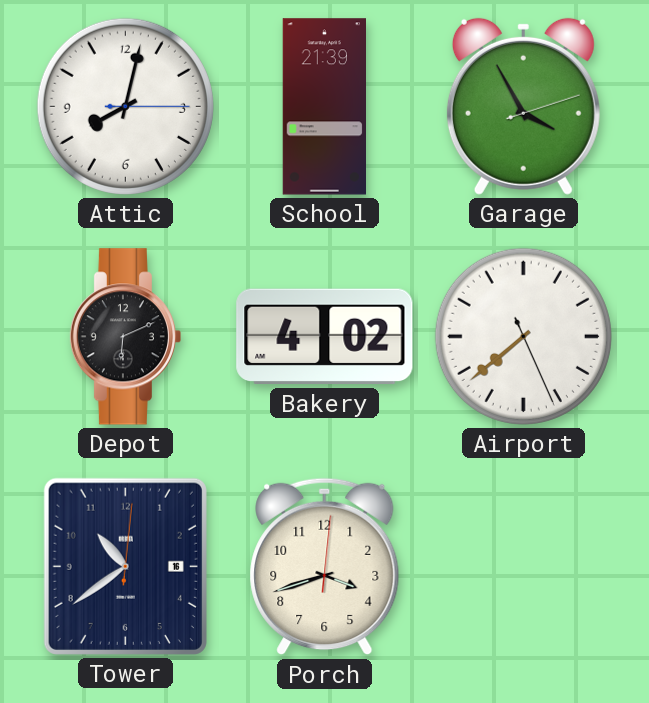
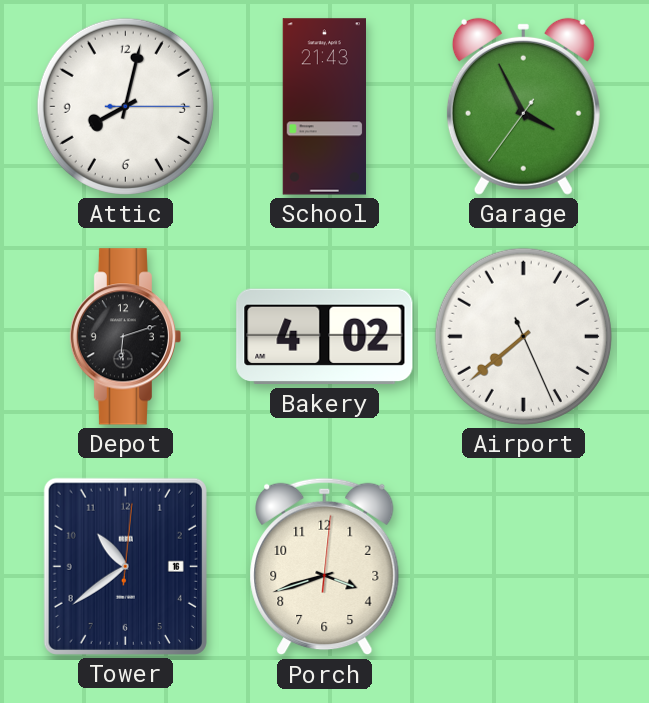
School: 21:39 -> 21:43 (324, 107)
Garage: 3:55:12 -> 3:55:36 (523, 106)
Depot: 6:11 -> 6:12 (125, 337)
